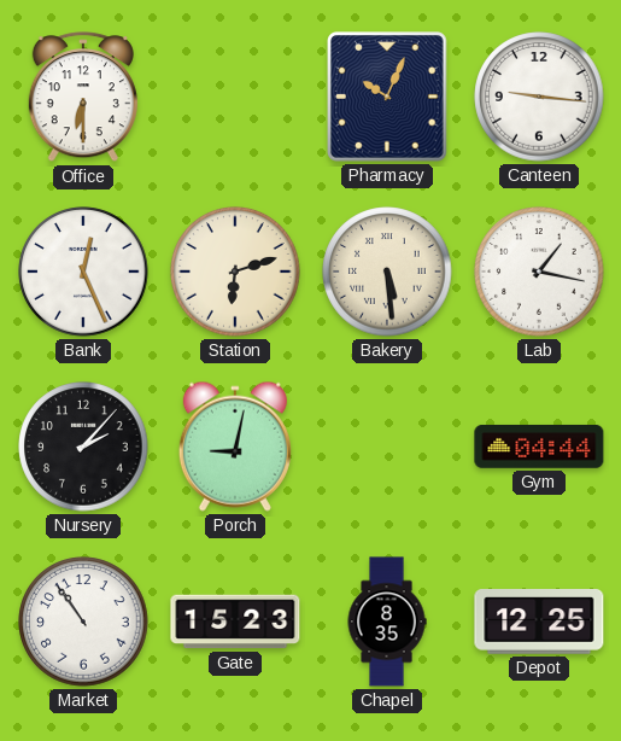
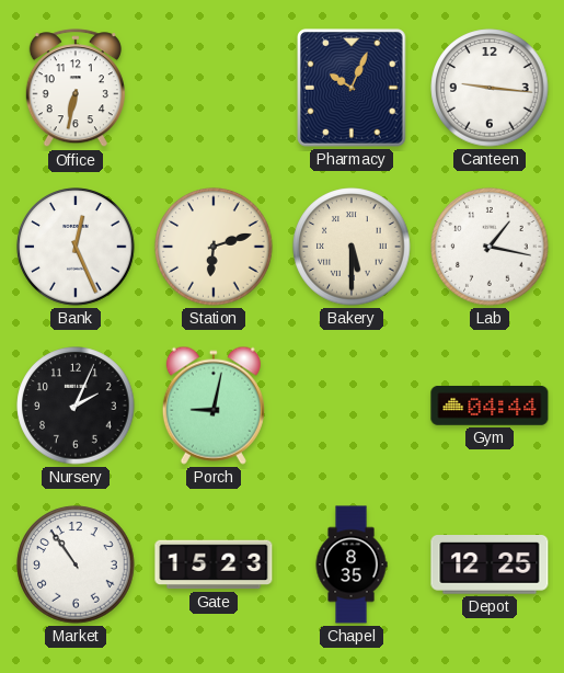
Office: 6:30 -> 6:32 (76, 89)
Bakery: 5:29 -> 5:30 (352, 247)
Nursery: 2:07 -> 2:04 (76, 406)
